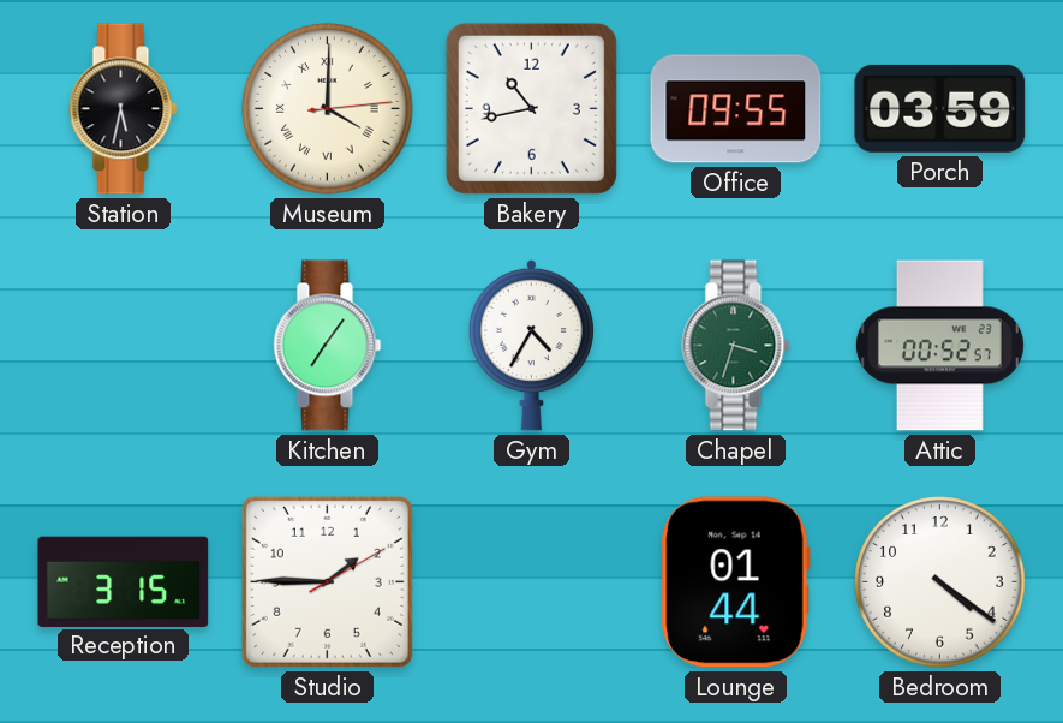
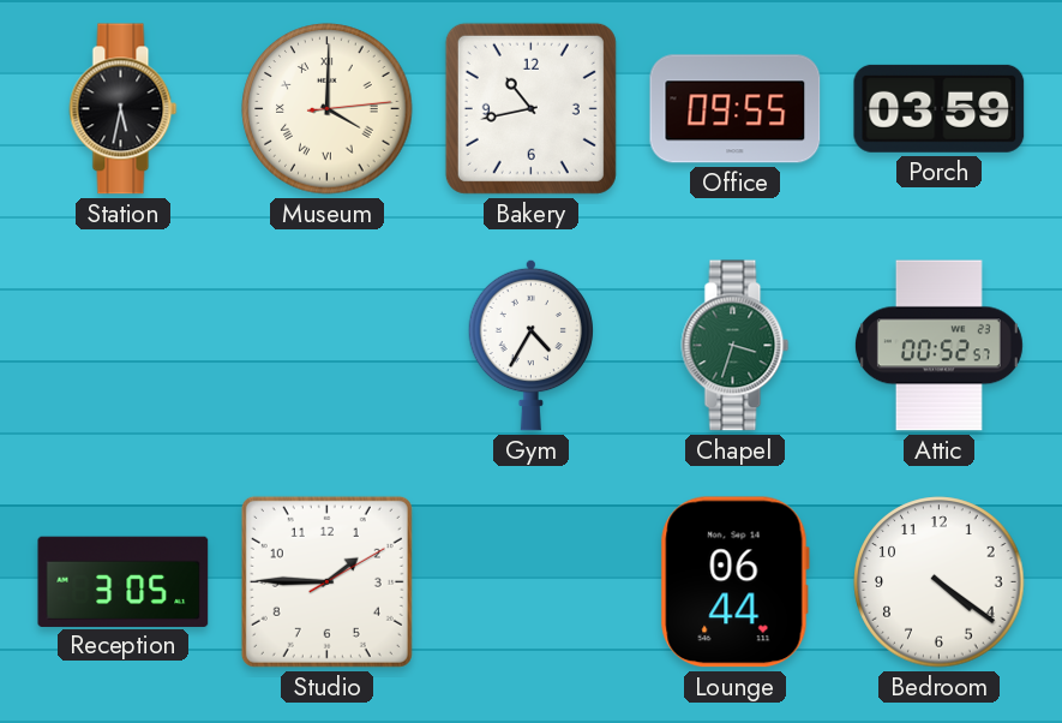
Kitchen: 7:06 -> none (328, 346)
Reception: 3:15 -> 3:05 (124, 581)
Lounge: 01:44 -> 06:44 (734, 582)
